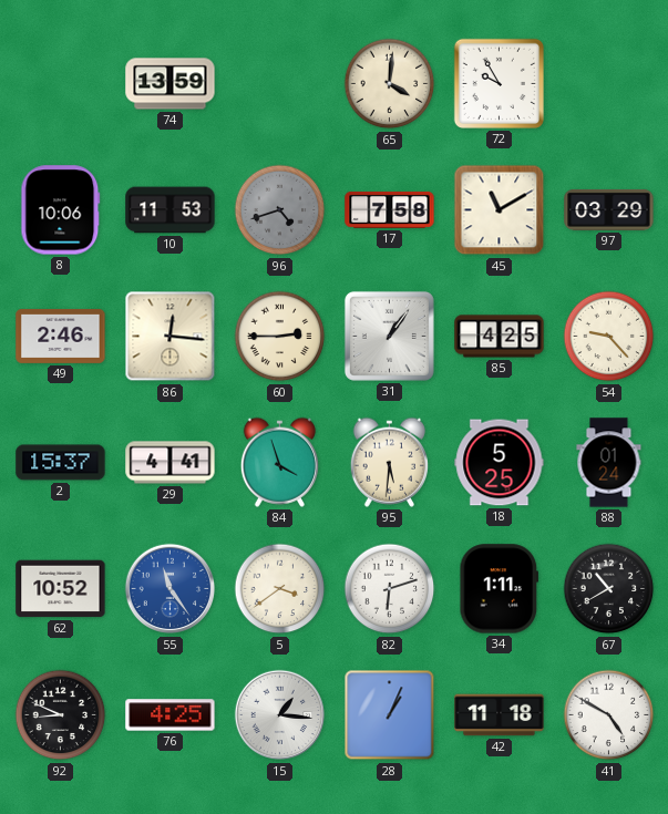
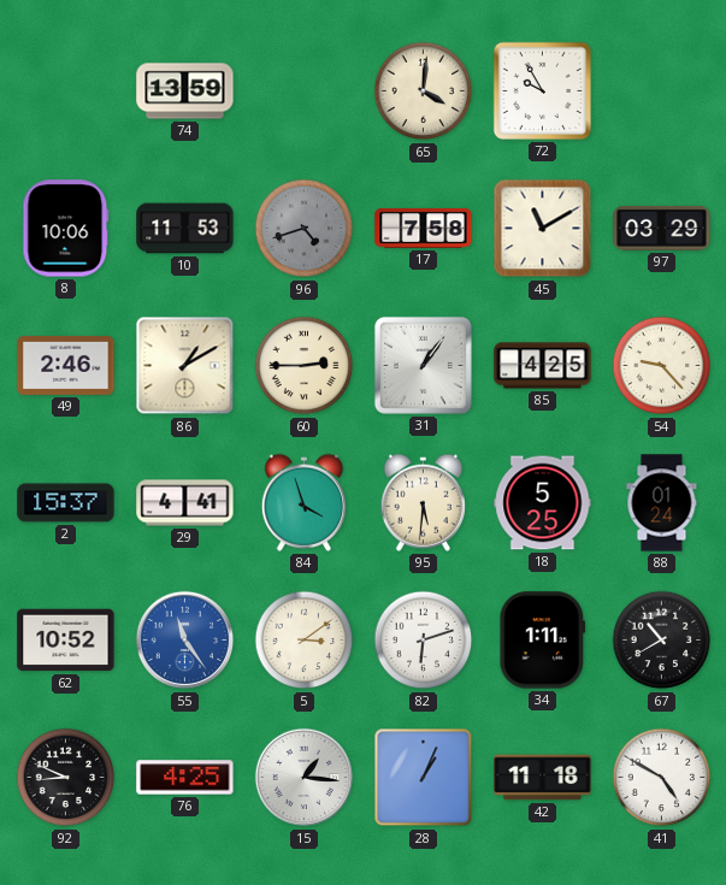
86: 12:16 -> 1:10 (185, 366)
5: 3:39 -> 3:09 (305, 641)
